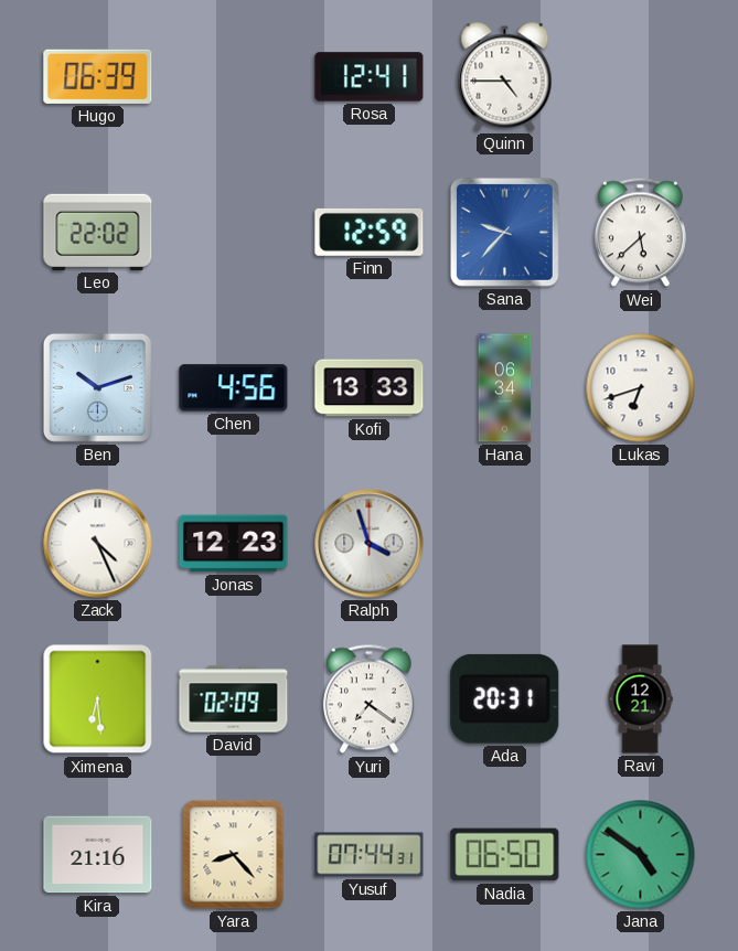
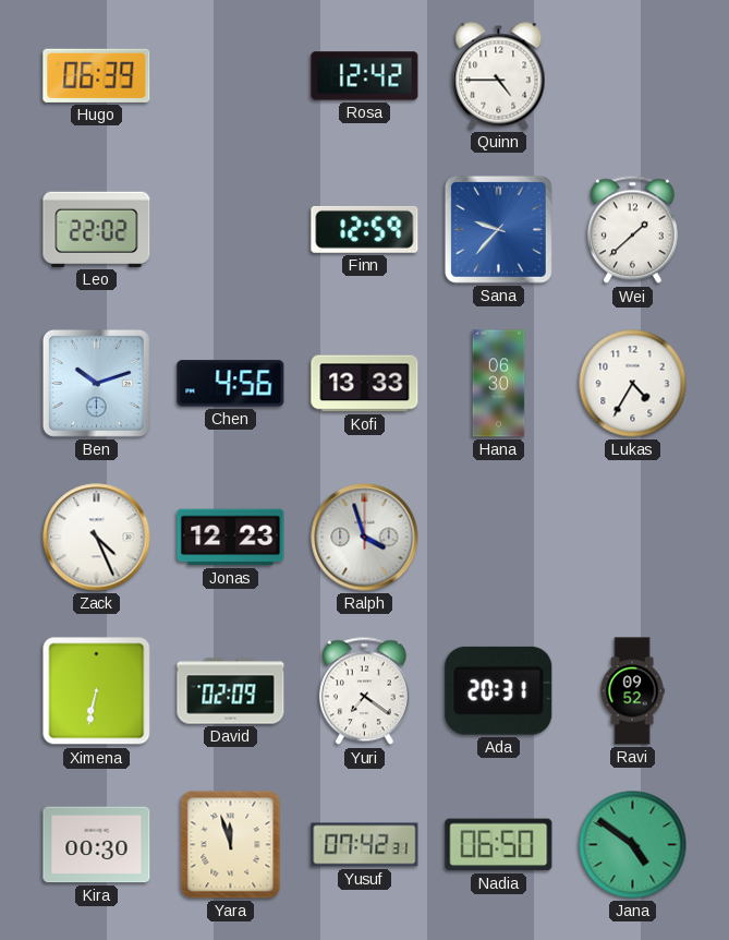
Rosa: 12:41 -> 12:42 (365, 76)
Wei: 5:38 -> 1:38 (632, 230)
Hana: 06:34 -> 06:30 (499, 384)
Lukas: 6:42 -> 4:35 (633, 384)
Ximena: 6:29 -> 6:32 (97, 691)
Ravi: 12:21 -> 09:52 (632, 691)
Kira: 21:16 -> 00:30 (97, 845)
Yara: 8:23 -> 11:57 (231, 845)
Yusuf: 07:44 -> 07:42 (365, 845)
